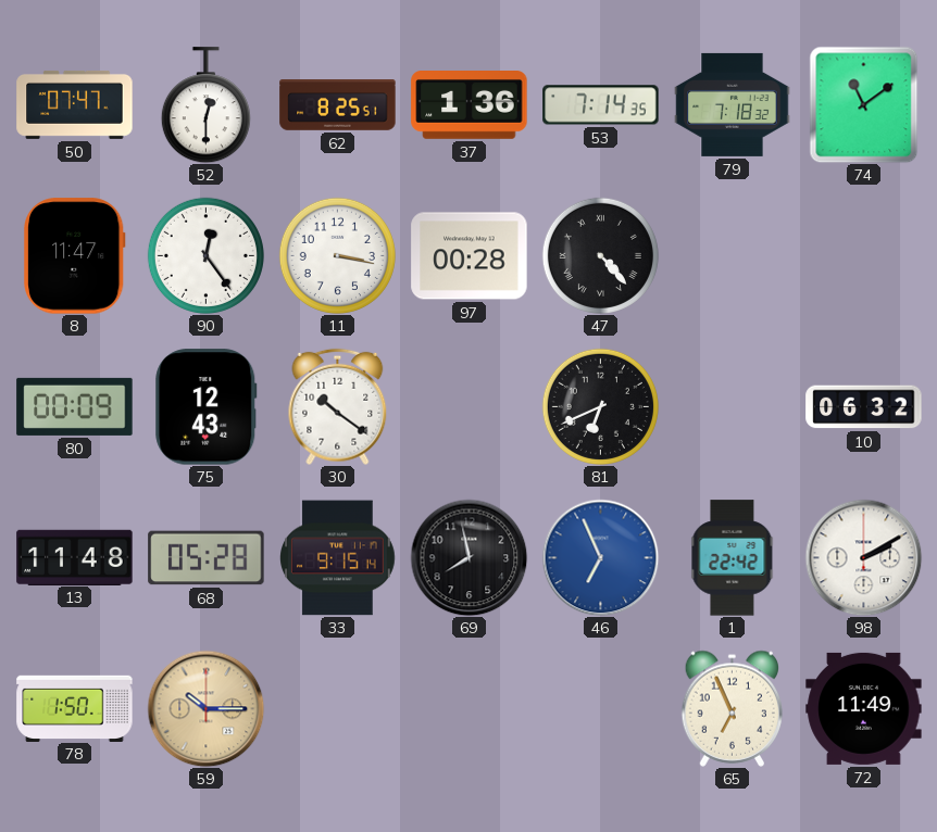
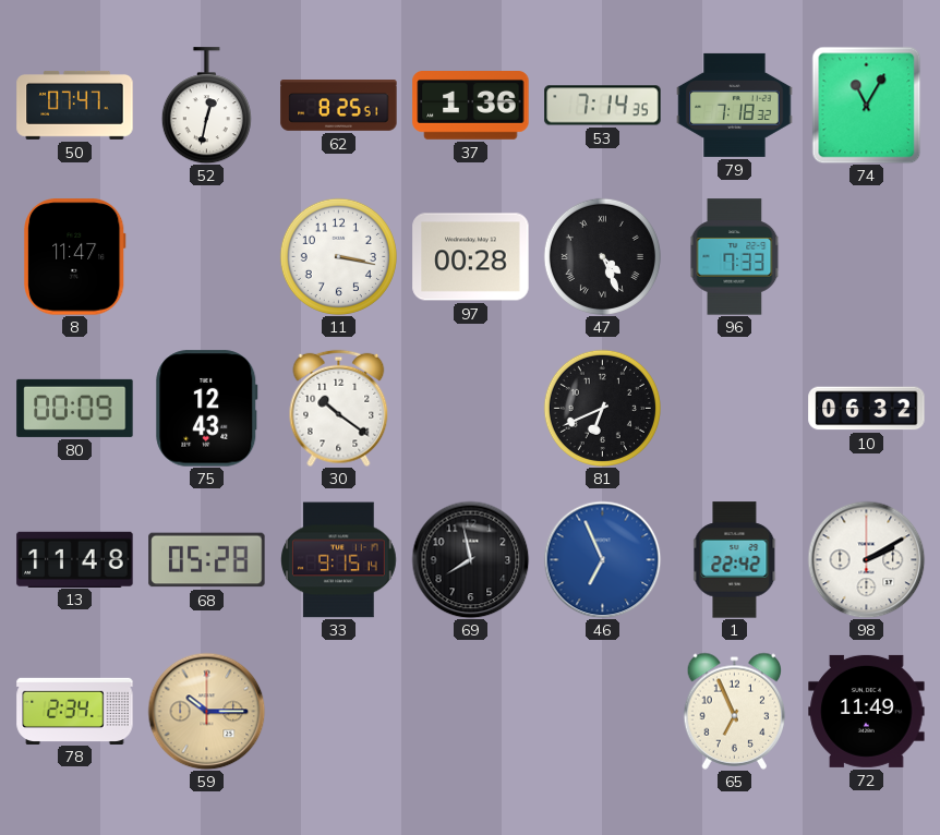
52: 12:30 -> 12:32 (206, 106)
74: 11:09 -> 11:05 (867, 105)
90: 12:24 -> none (205, 255)
47: 4:23 -> 4:26 (602, 256)
96: none -> 7:33 (735, 257)
78: 1:50 -> 2:34 (75, 711)
